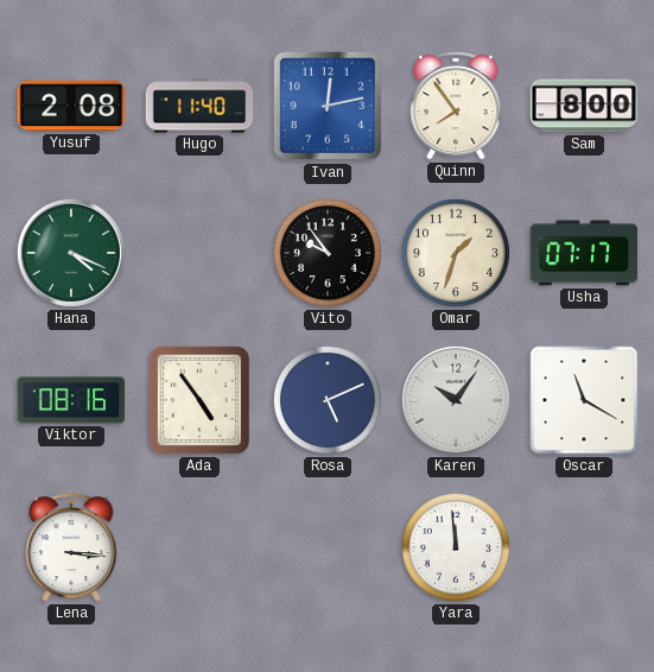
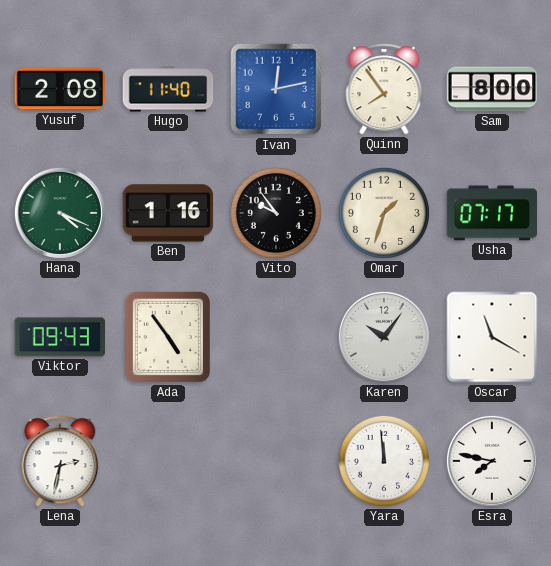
Ben: none -> 1:16 (168, 213)
Viktor: 08:16 -> 09:43 (60, 337)
Rosa: 5:11 -> none (328, 400)
Lena: 3:16 -> 2:32 (60, 461)
Esra: none -> 7:47 (492, 461)
